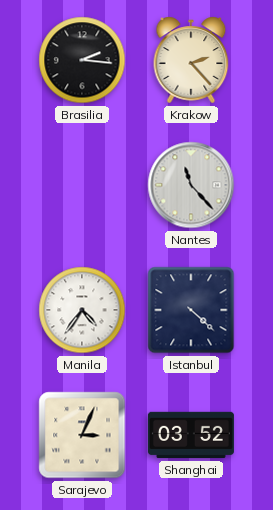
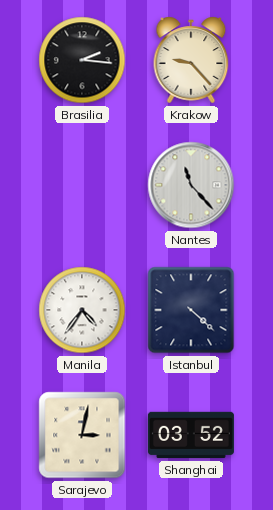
Krakow: 2:23 -> 9:23 (191, 60)
Sarajevo: 3:04 -> 3:02 (82, 435)
